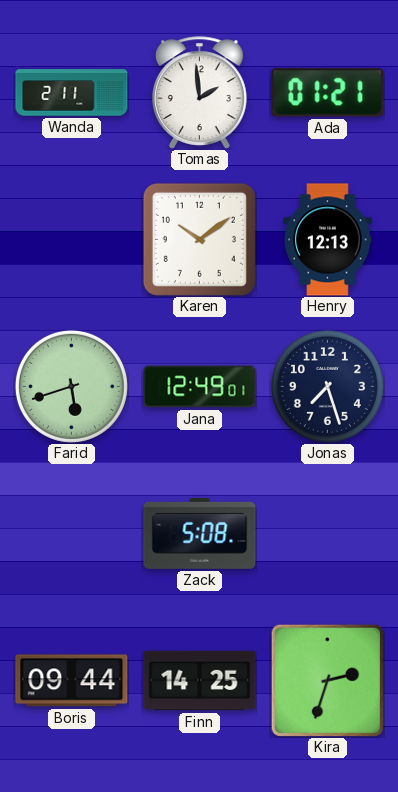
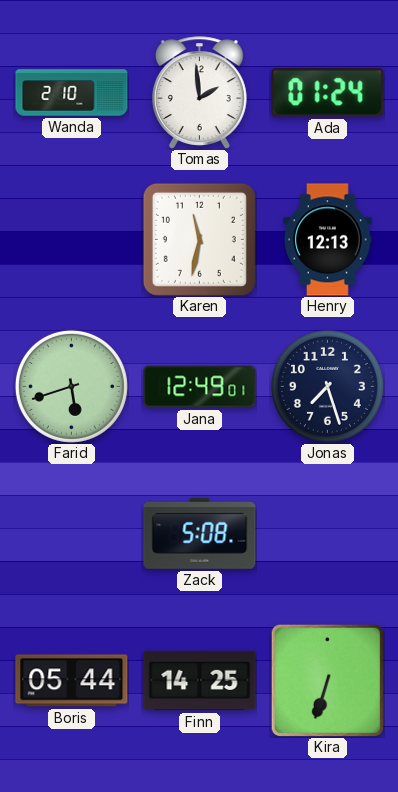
Wanda: 2:11 -> 2:10 (72, 93)
Ada: 01:21 -> 01:24 (328, 93)
Karen: 10:09 -> 11:32 (199, 239)
Boris: 09:44 -> 05:44 (72, 681)
Kira: 2:33 -> 6:33 (327, 680)
